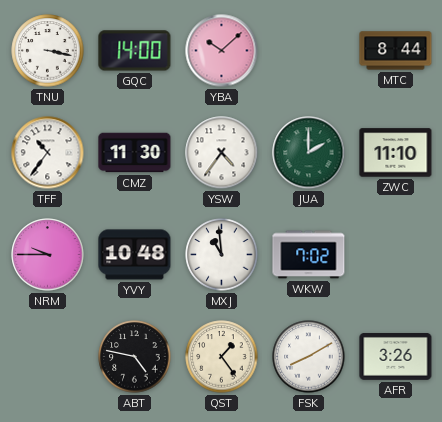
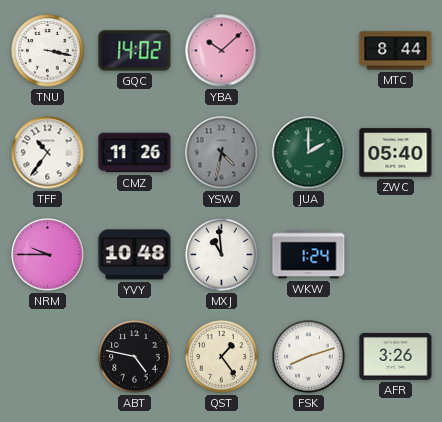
GQC: 14:00 -> 14:02 (135, 51)
CMZ: 11:30 -> 11:26 (135, 153)
YSW: 4:36 -> 4:32 (222, 153)
YSW dial: white -> grey (222, 153)
ZWC: 11:10 -> 05:40 (396, 153)
WKW: 7:02 -> 1:24 (309, 255)
FSK: 8:10 -> 8:12 (309, 357)
